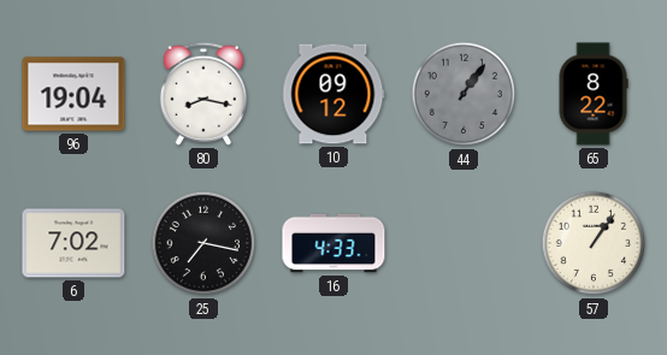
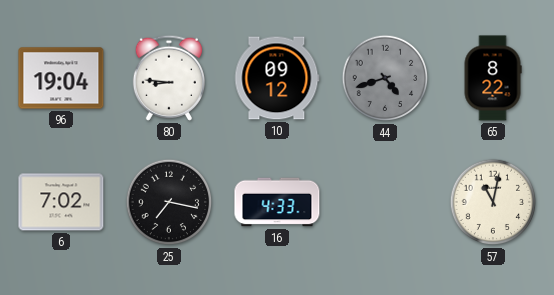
80: 8:17 -> 8:46 (169, 78)
44: 1:06 -> 4:42 (385, 78)
57: 1:06 -> 11:02 (493, 202)
